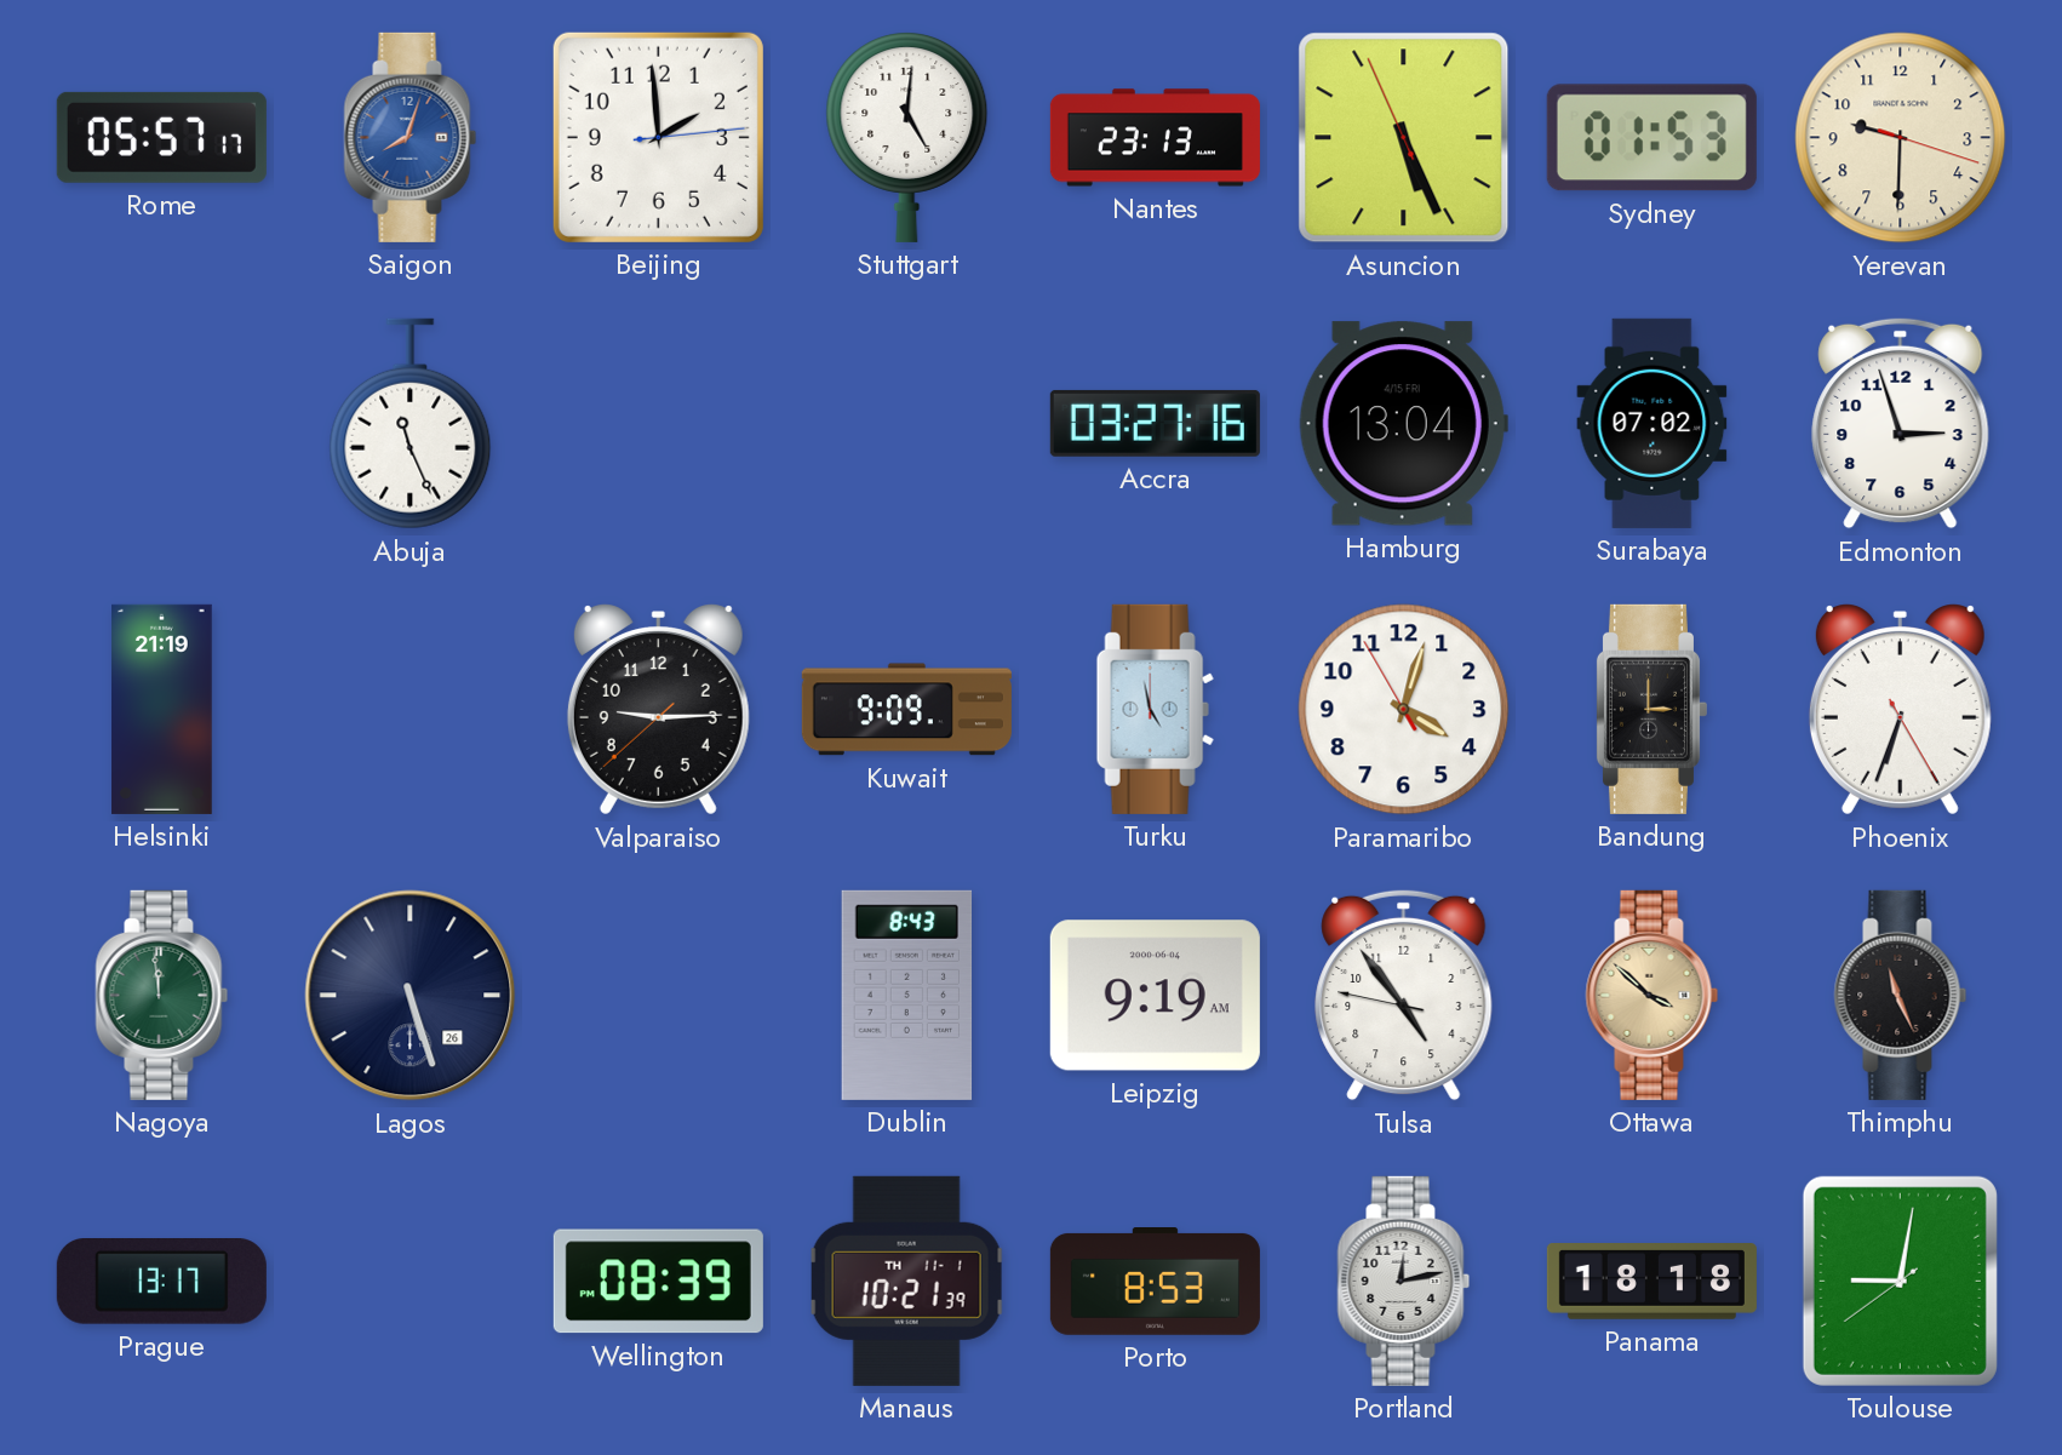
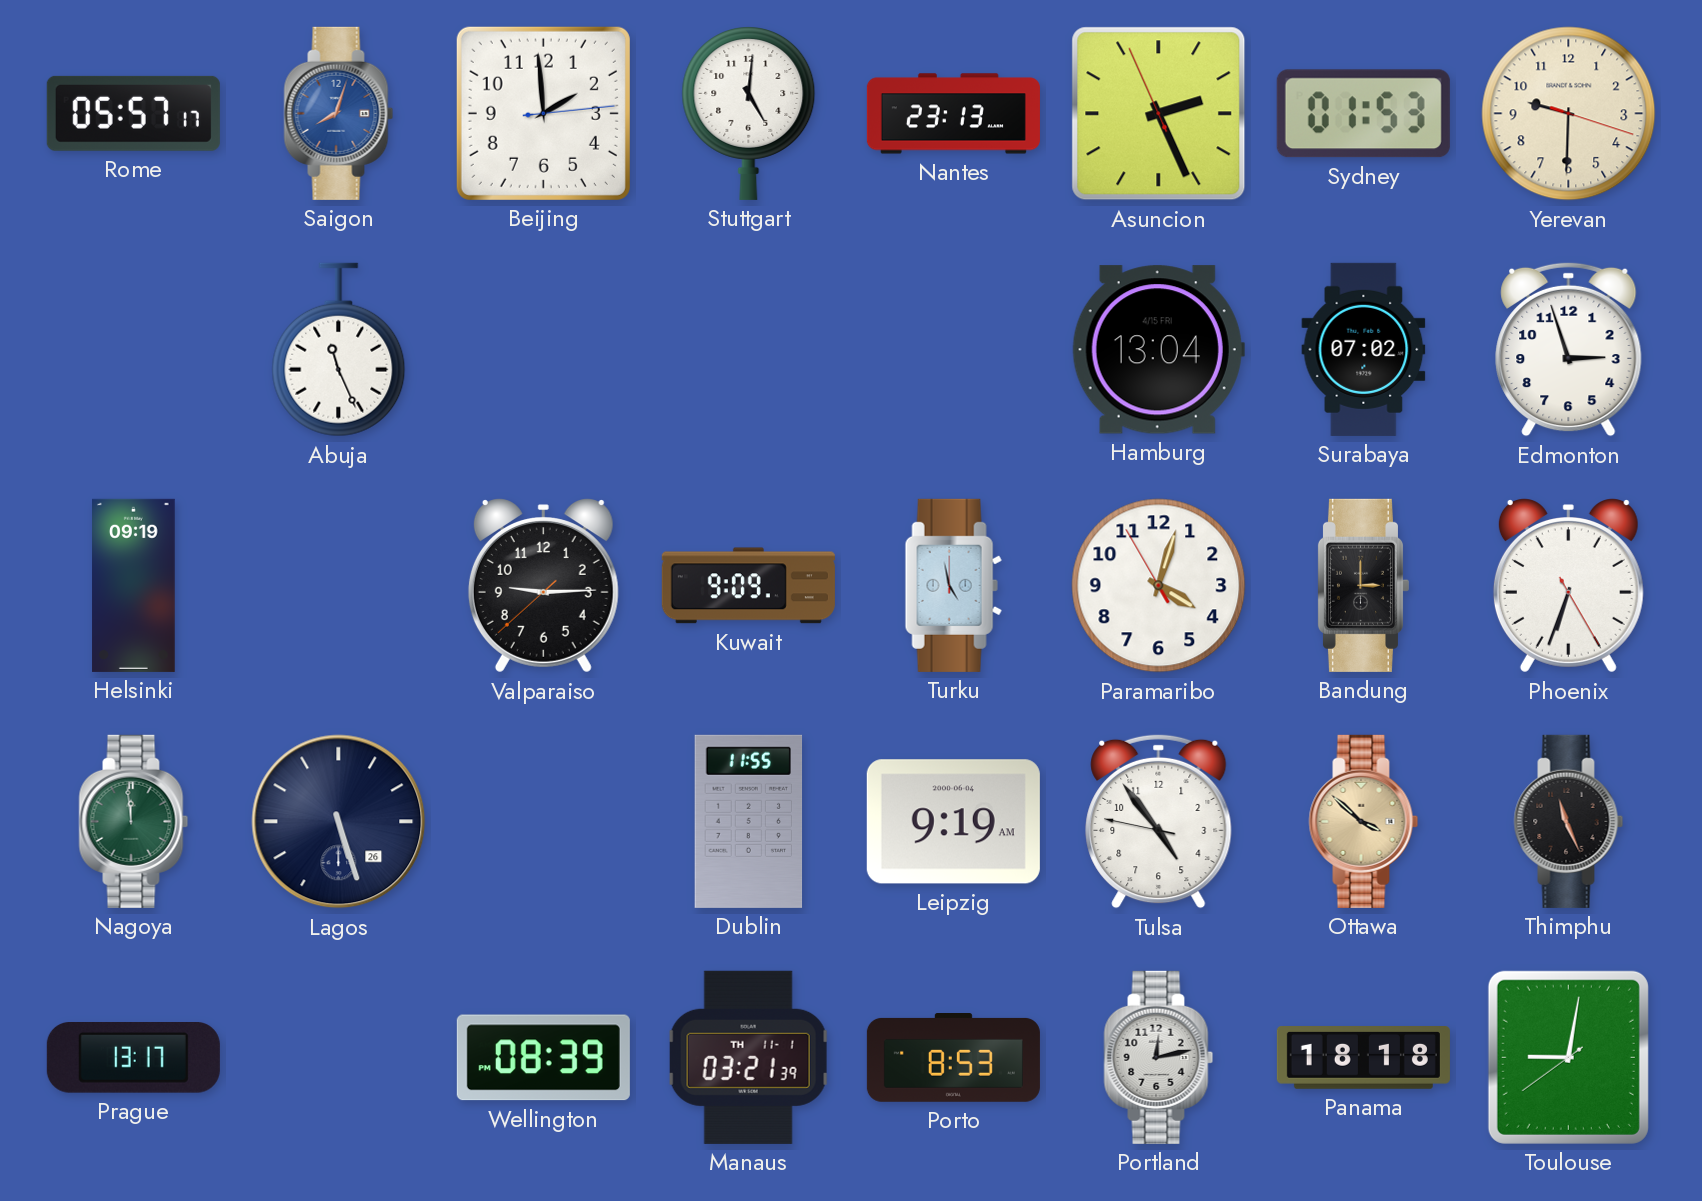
Asuncion: 5:25 -> 2:25 (1159, 114)
Accra: 03:27 -> none (1155, 423)
Helsinki: 21:19 -> 09:19 (134, 585)
Dublin: 8:43 -> 11:55 (749, 821)
Manaus: 10:21 -> 03:21 (748, 1057)
